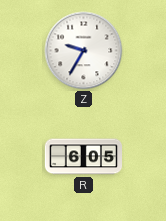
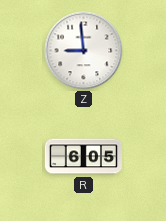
Z: 9:35 -> 8:59 (84, 51)
